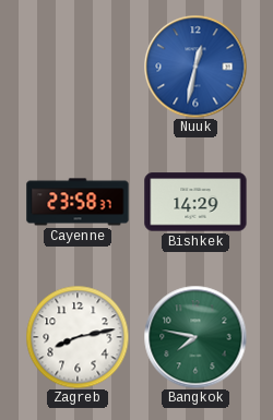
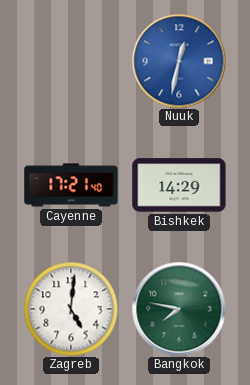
Cayenne: 23:58 -> 17:21 (71, 185)
Zagreb: 8:13 -> 5:01 (71, 309)
